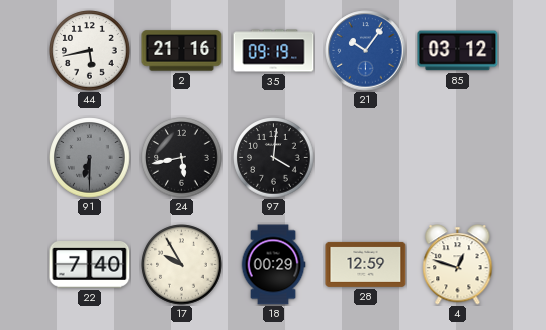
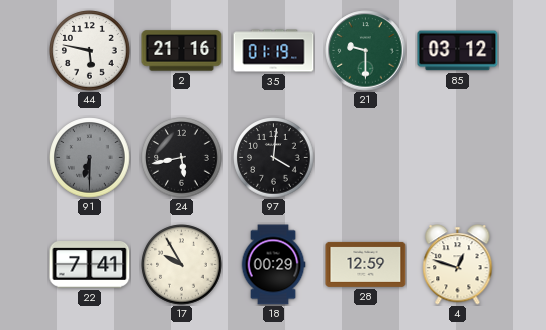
44: 5:43 -> 5:47 (90, 51)
35: 09:19 -> 01:19 (274, 51)
21: 10:06 -> 9:30 (366, 51)
21 dial: blue -> green (366, 51)
22: 7:40 -> 7:41 (90, 265)
